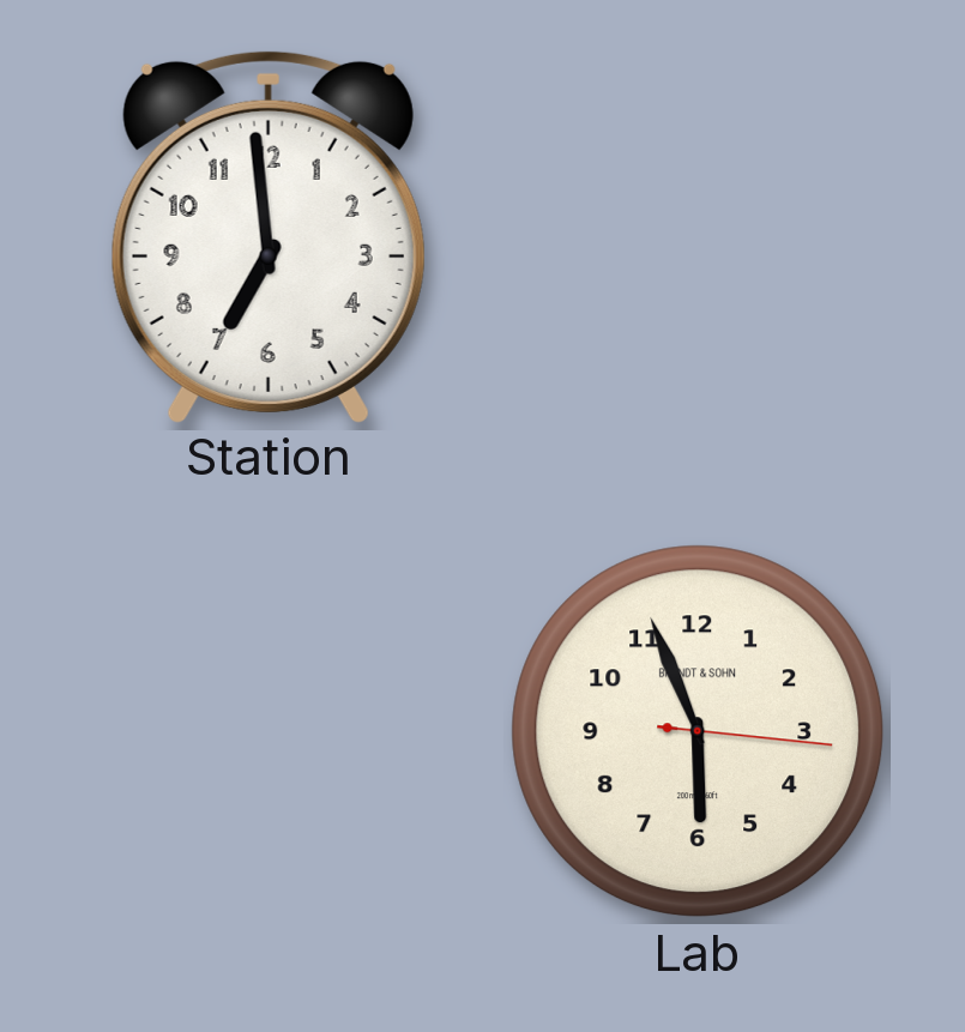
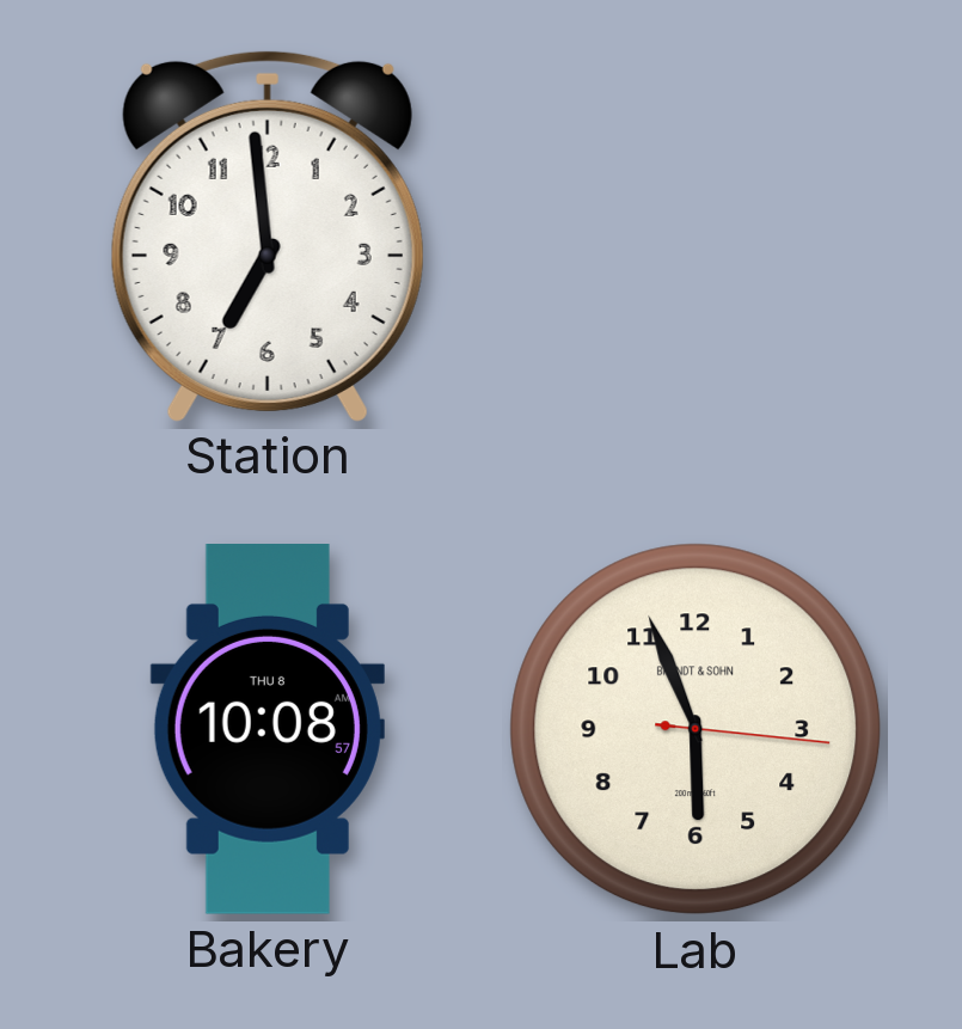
Bakery: none -> 10:08 (268, 730)
